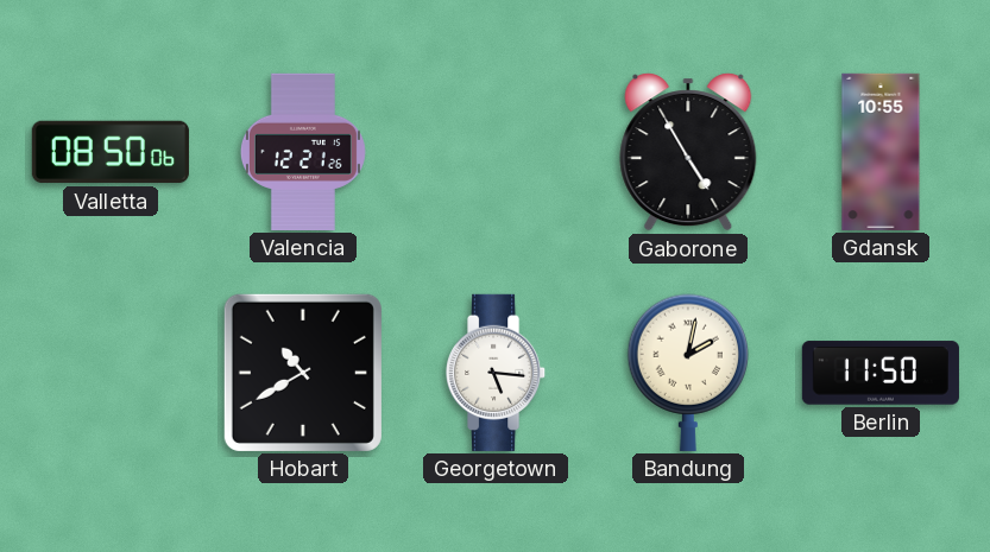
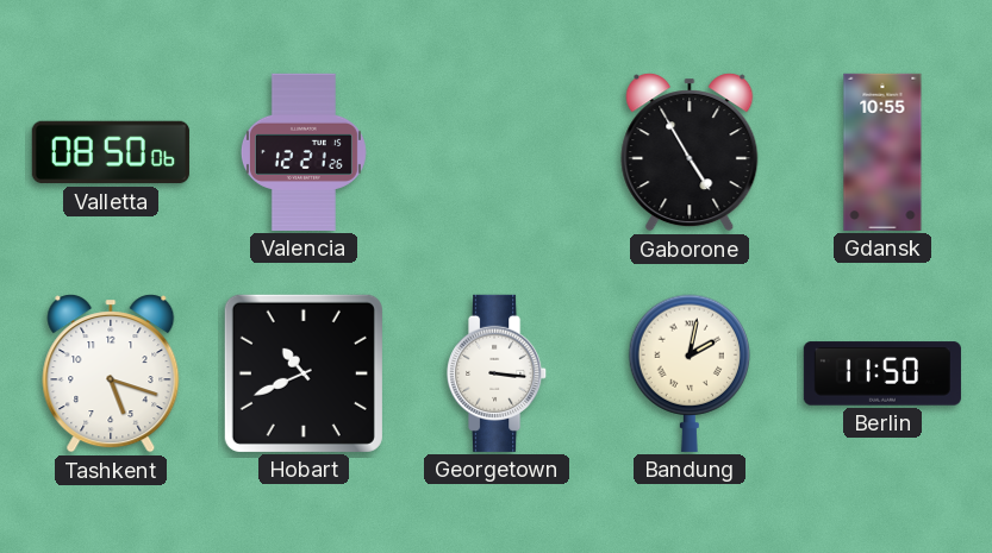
Tashkent: none -> 5:18 (111, 373)
Hobart: 10:40 -> 10:41 (304, 373)
Georgetown: 5:16 -> 3:16 (498, 373)
